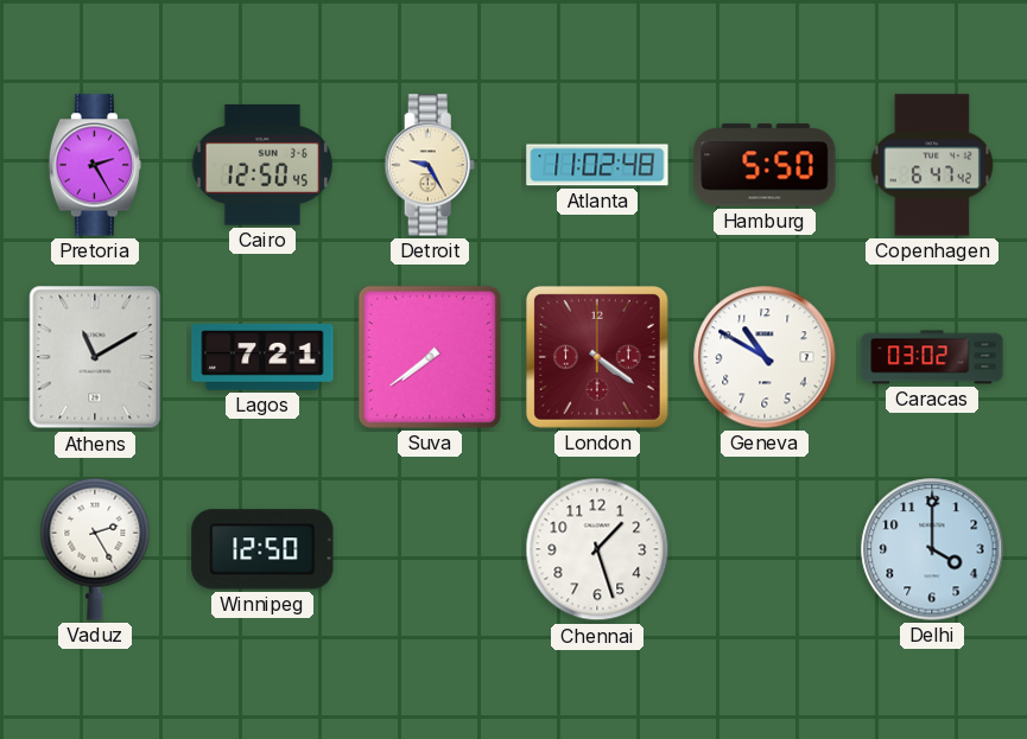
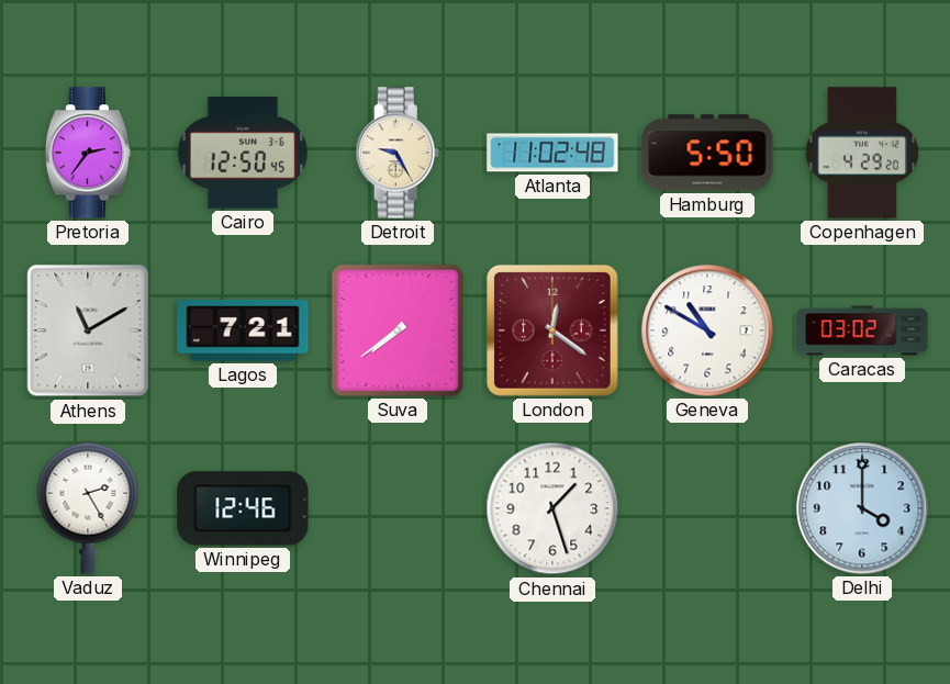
Pretoria: 2:25 -> 2:36 (88, 153)
Copenhagen: 6:47 -> 4:29 (862, 153)
London: 4:21 -> 12:21 (552, 330)
Winnipeg: 12:50 -> 12:46 (243, 508)
